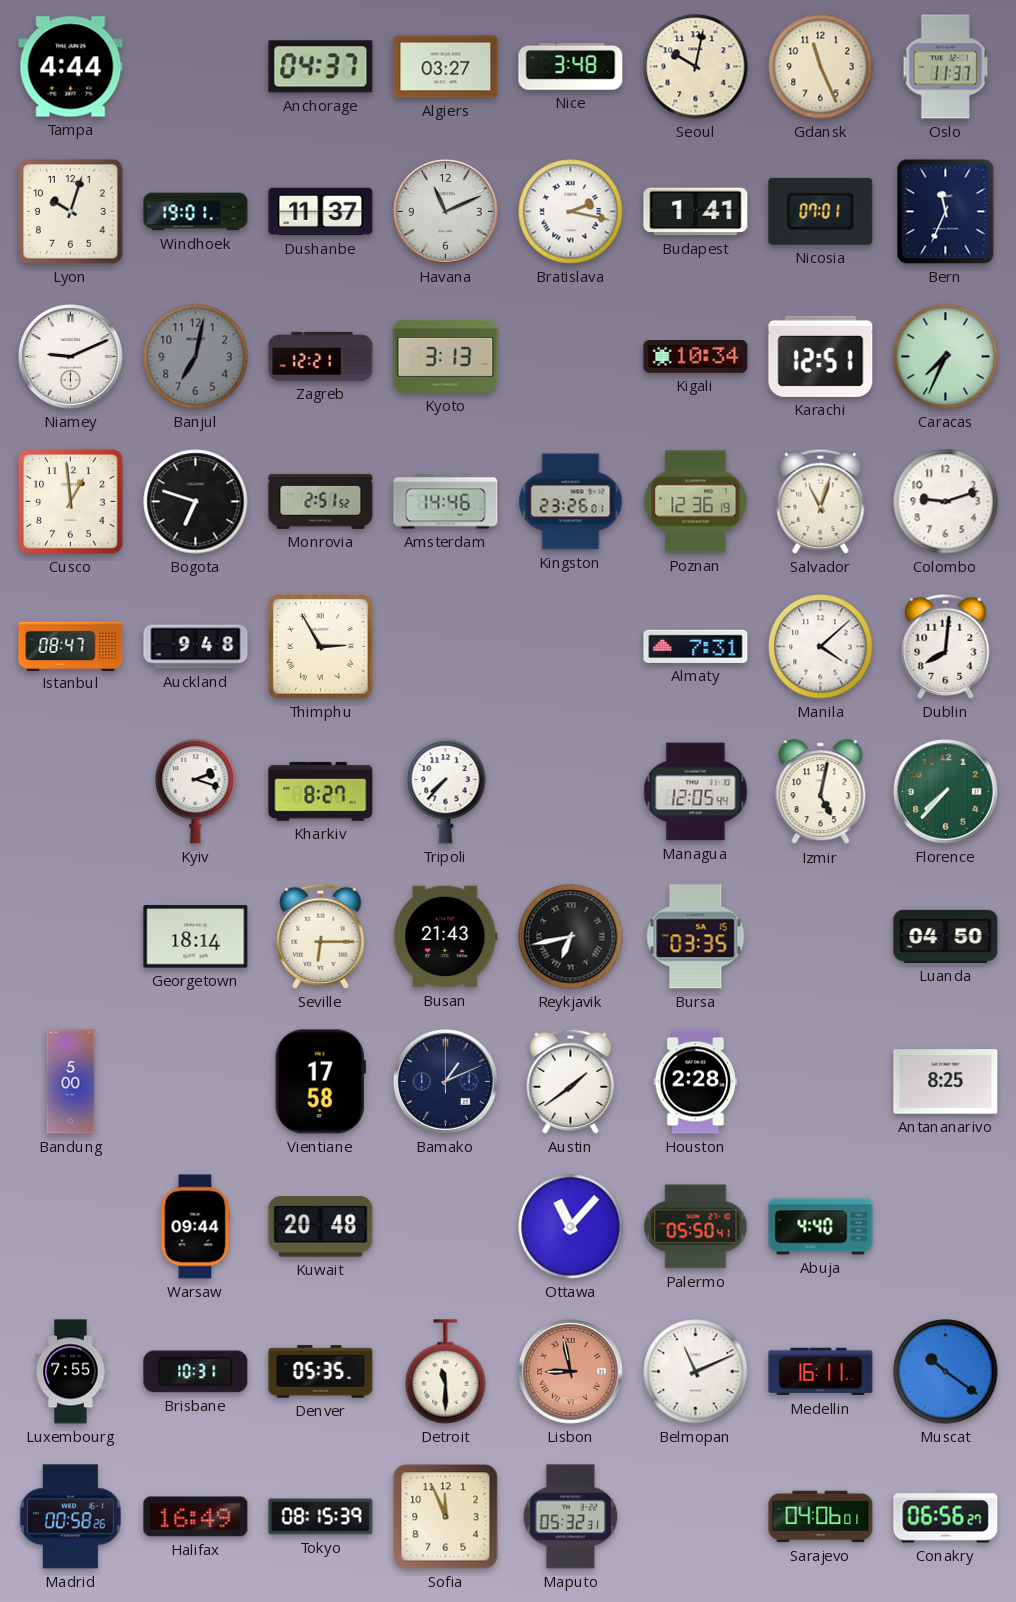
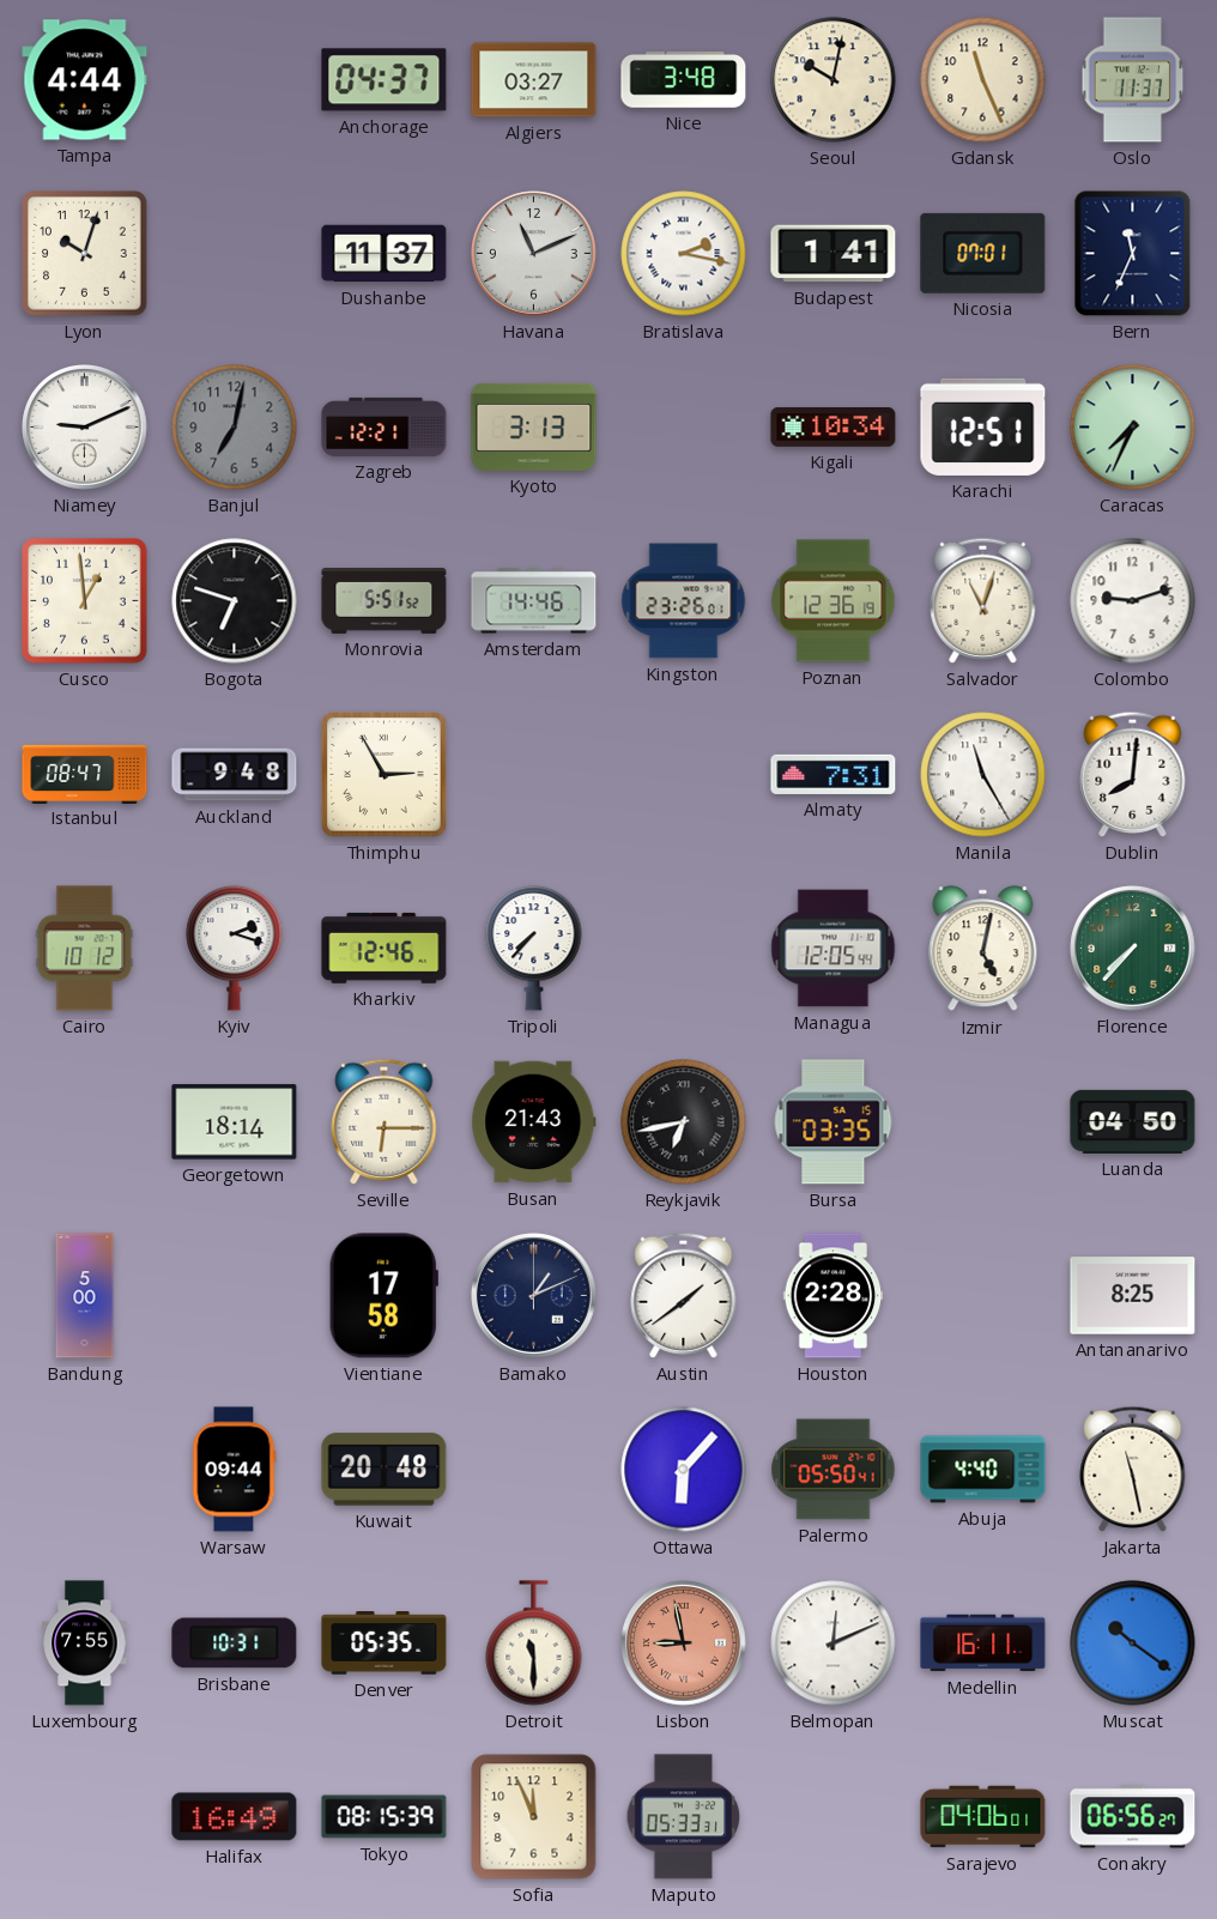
Windhoek: 19:01 -> none (196, 212)
Monrovia: 2:51 -> 5:51 (385, 600)
Manila: 4:08 -> 11:25 (983, 775)
Cairo: none -> 10:12 (85, 949)
Kharkiv: 8:27 -> 12:46 (385, 948)
Ottawa: 11:07 -> 6:07 (684, 1470)
Jakarta: none -> 11:28 (1133, 1469)
Belmopan: 11:11 -> 12:11 (834, 1643)
Madrid: 00:58 -> none (70, 1517)
Maputo: 05:32 -> 05:33 (684, 1817)
